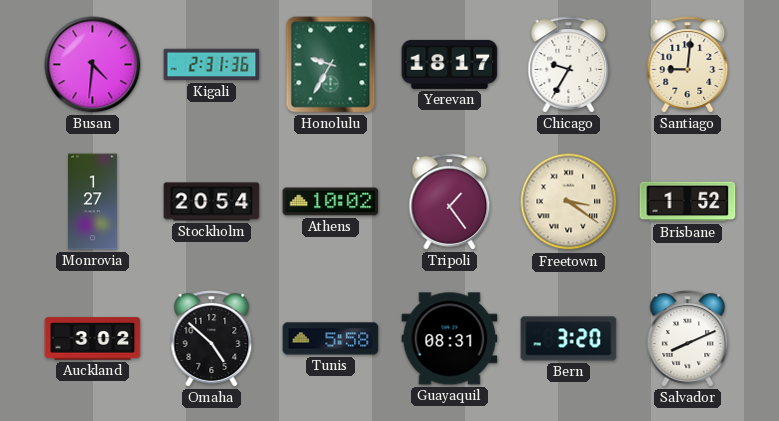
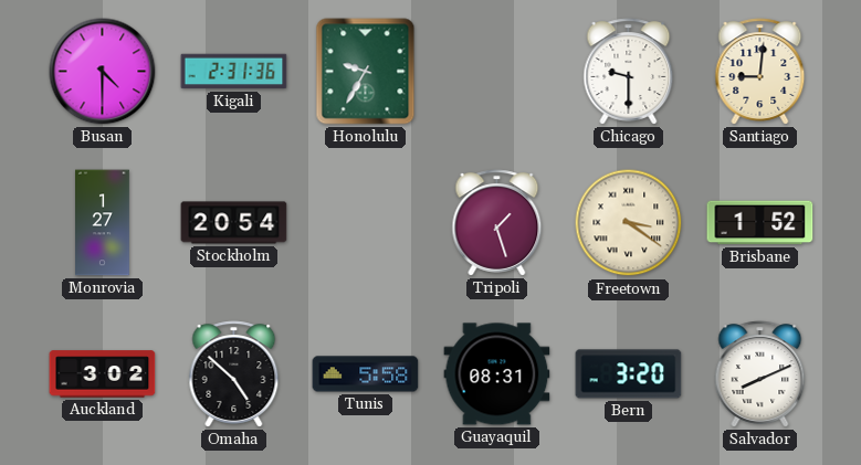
Busan: 4:31 -> 4:30 (103, 72)
Yerevan: 18:17 -> none (450, 64)
Chicago: 9:35 -> 9:30 (629, 72)
Athens: 10:02 -> none (331, 202)
Tripoli: 1:24 -> 1:27 (497, 223)
